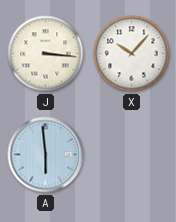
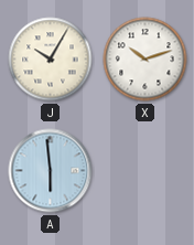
J: 3:16 -> 10:05 (51, 60)
X: 10:07 -> 10:12 (145, 60)
